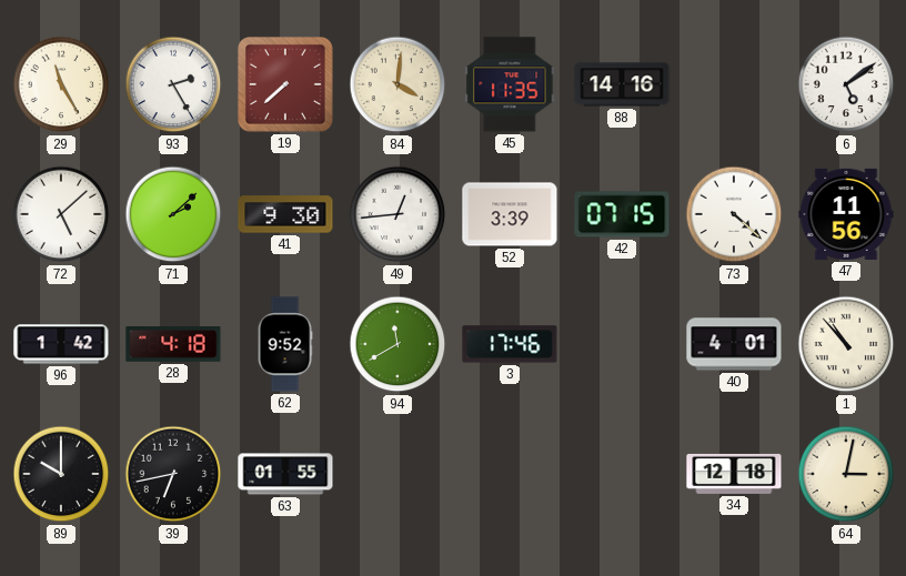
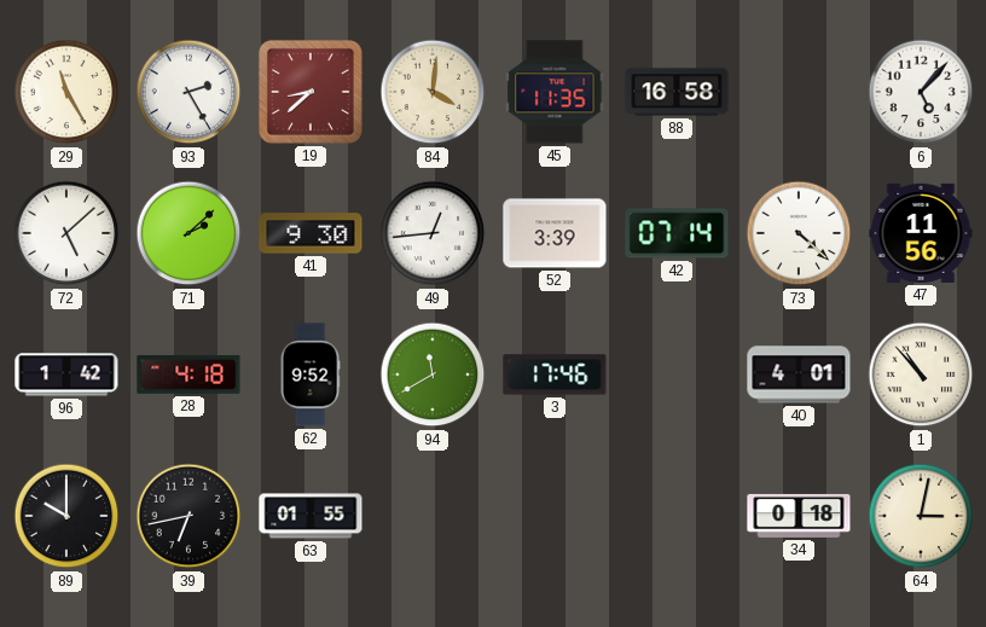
19: 7:38 -> 8:38 (311, 92)
88: 14:16 -> 16:58 (677, 92)
6: 5:09 -> 5:07 (921, 92)
42: 07:15 -> 07:14 (677, 233)
34: 12:18 -> 0:18 (799, 516)
